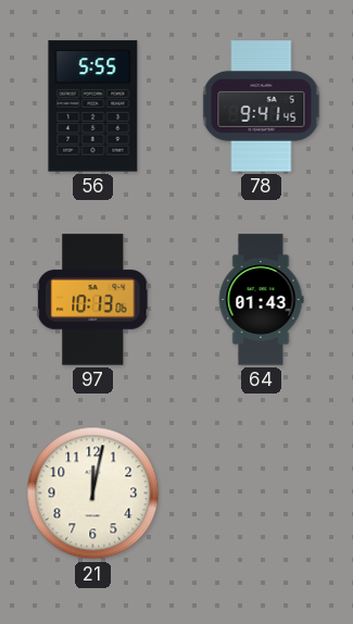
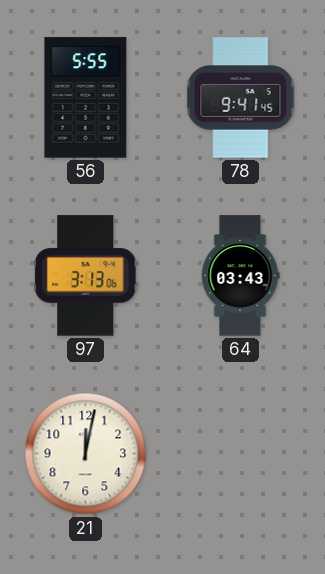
97: 10:13 -> 3:13 (86, 276)
64: 01:43 -> 03:43 (240, 276)
